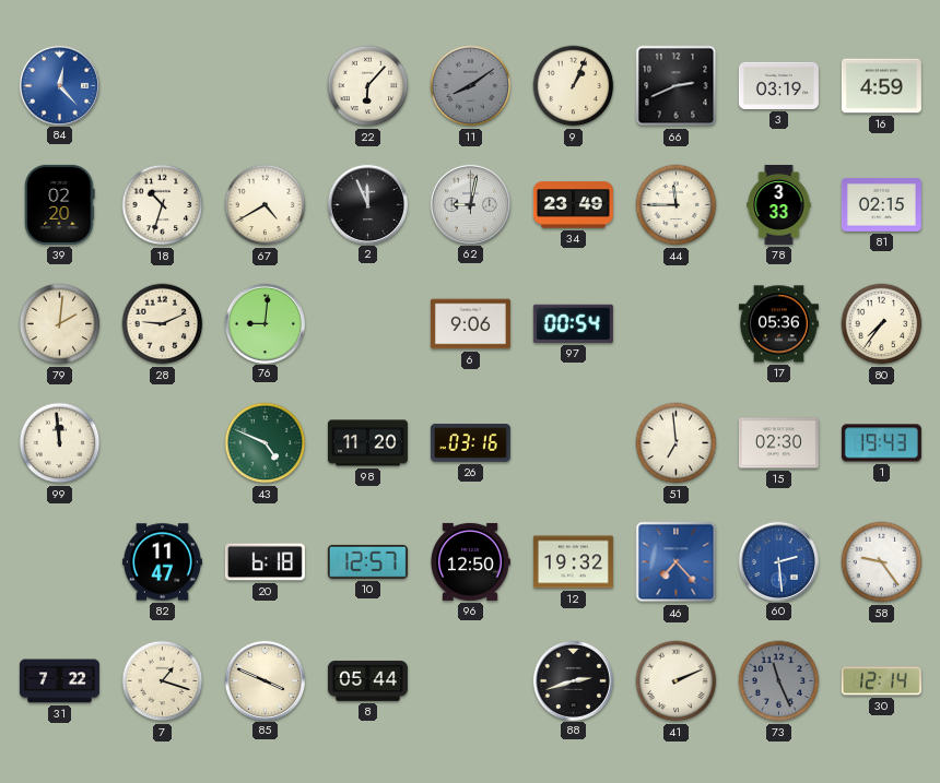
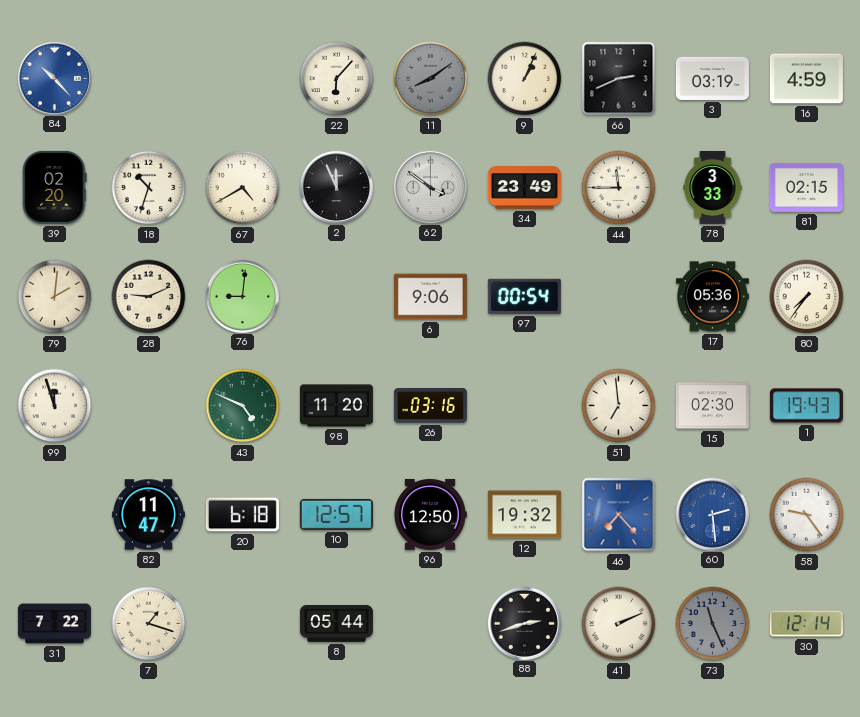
84: 12:23 -> 10:23 (54, 78)
62: 9:02 -> 3:51 (430, 187)
99: 11:59 -> 11:57 (55, 406)
85: 3:49 -> none (265, 680)
